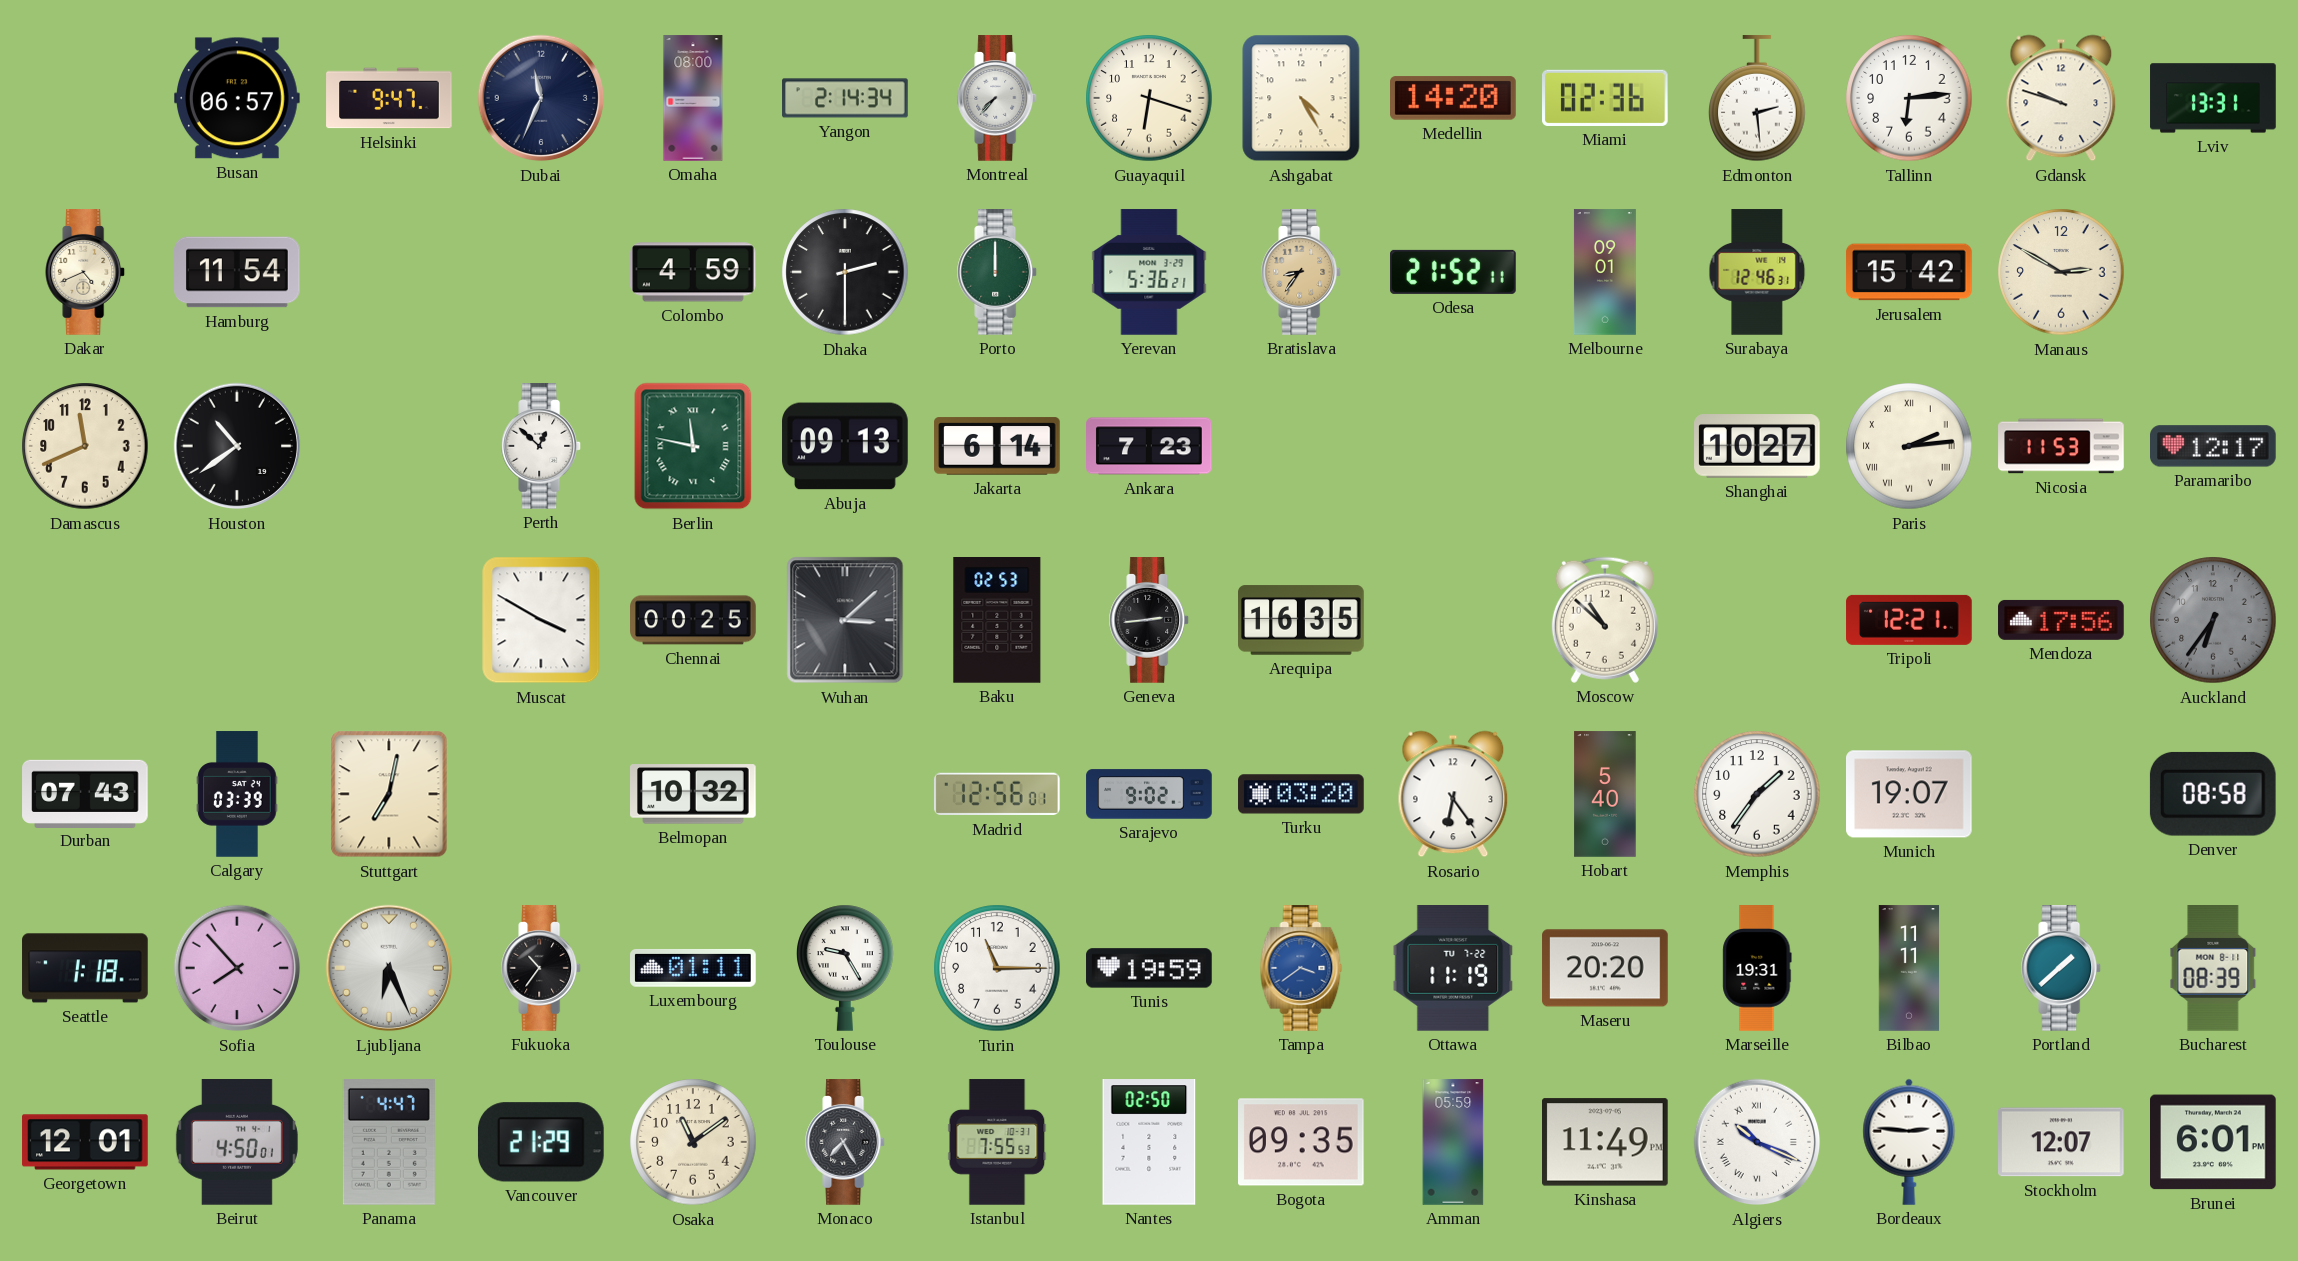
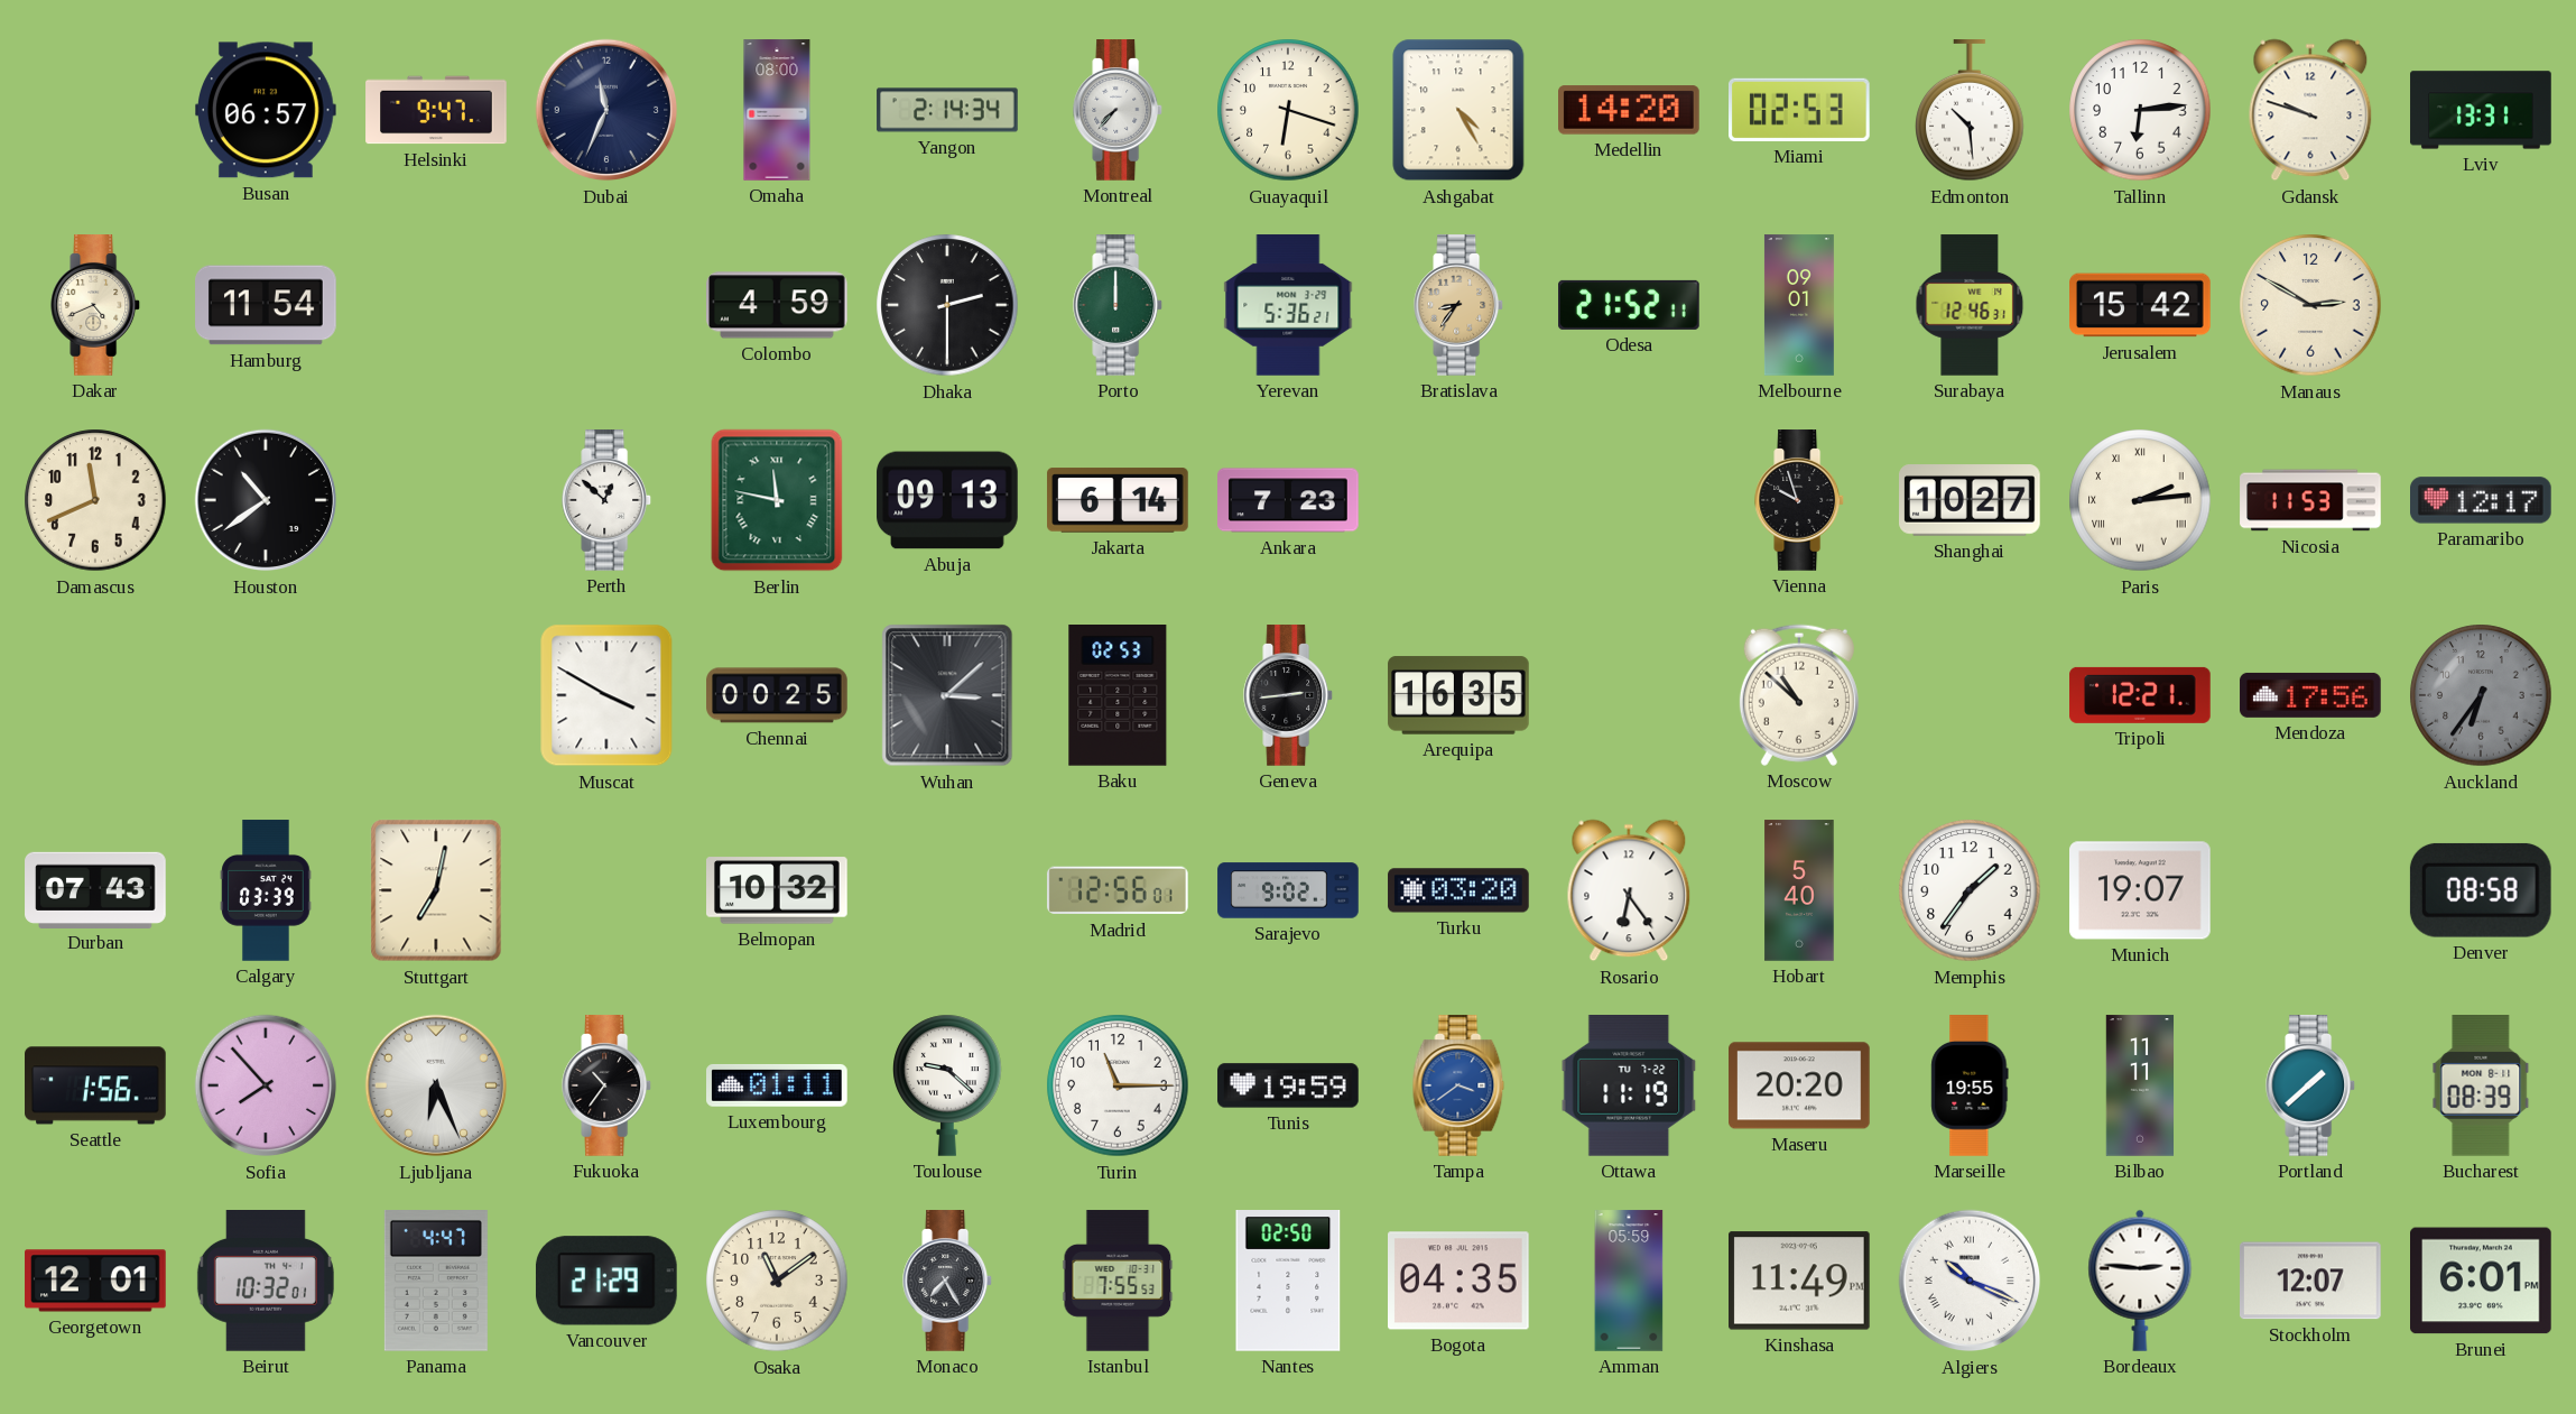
Miami: 02:36 -> 02:53 (1800, 110)
Edmonton: 2:29 -> 10:29 (1970, 111)
Vienna: none -> 9:57 (1800, 500)
Seattle: 1:18 -> 1:56 (95, 1085)
Toulouse: 9:25 -> 9:22 (947, 1085)
Marseille: 19:31 -> 19:55 (1970, 1085)
Beirut: 4:50 -> 10:32 (266, 1282)
Bogota: 09:35 -> 04:35 (1460, 1281)
